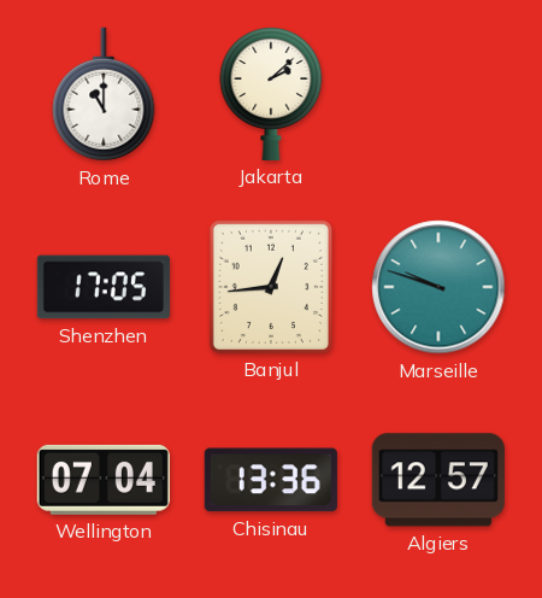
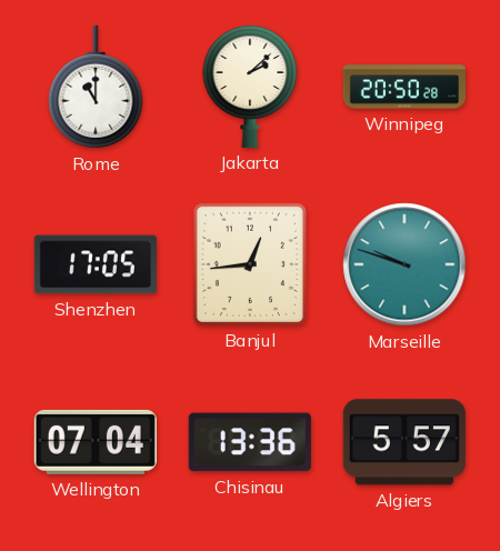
Winnipeg: none -> 20:50 (404, 87)
Algiers: 12:57 -> 5:57 (404, 442)
